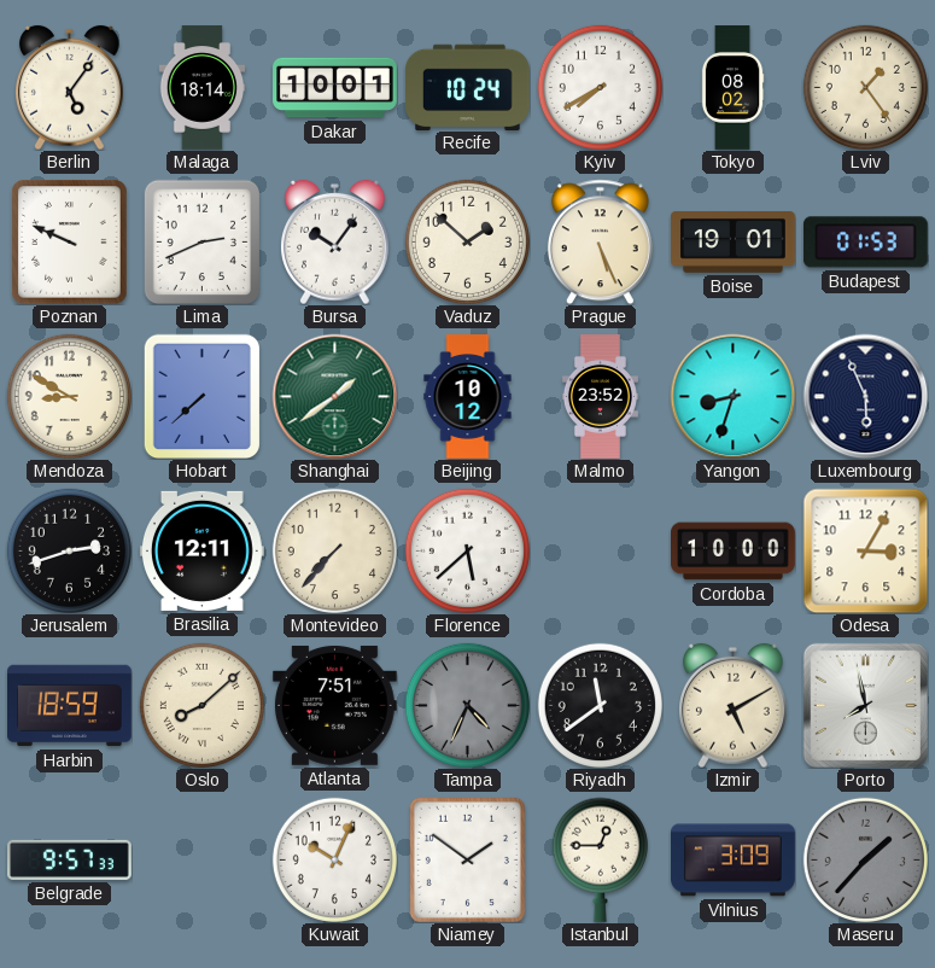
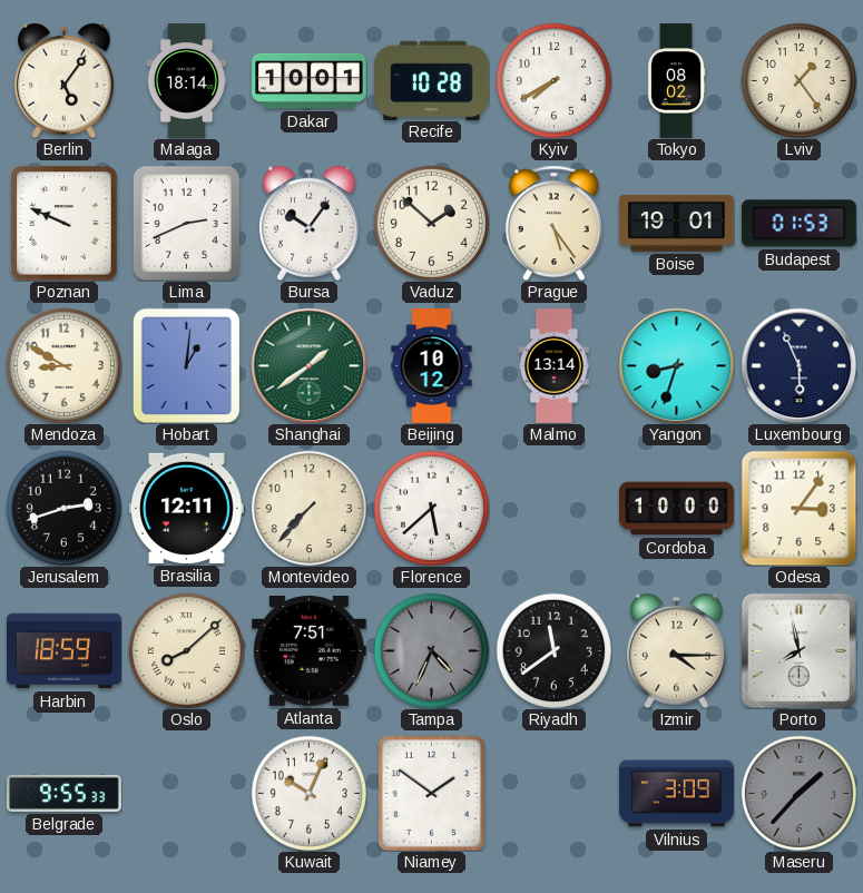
Recife: 10:24 -> 10:28 (432, 80)
Prague: 5:26 -> 5:24 (553, 223)
Hobart: 7:38 -> 1:01 (186, 365)
Malmo: 23:52 -> 13:14 (553, 366)
Odesa: 3:05 -> 3:06 (798, 508)
Izmir: 5:10 -> 4:15 (677, 650)
Belgrade: 9:57 -> 9:55 (65, 793)
Istanbul: 12:45 -> none (600, 859)
